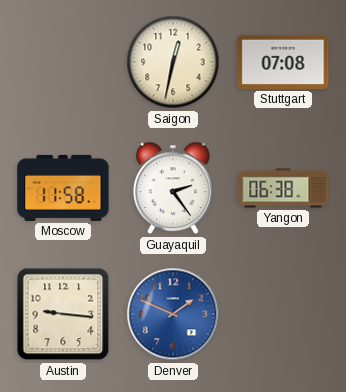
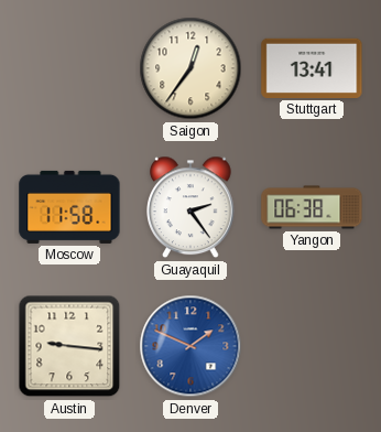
Saigon: 12:32 -> 12:36 (190, 68)
Stuttgart: 07:08 -> 13:41 (312, 68)
